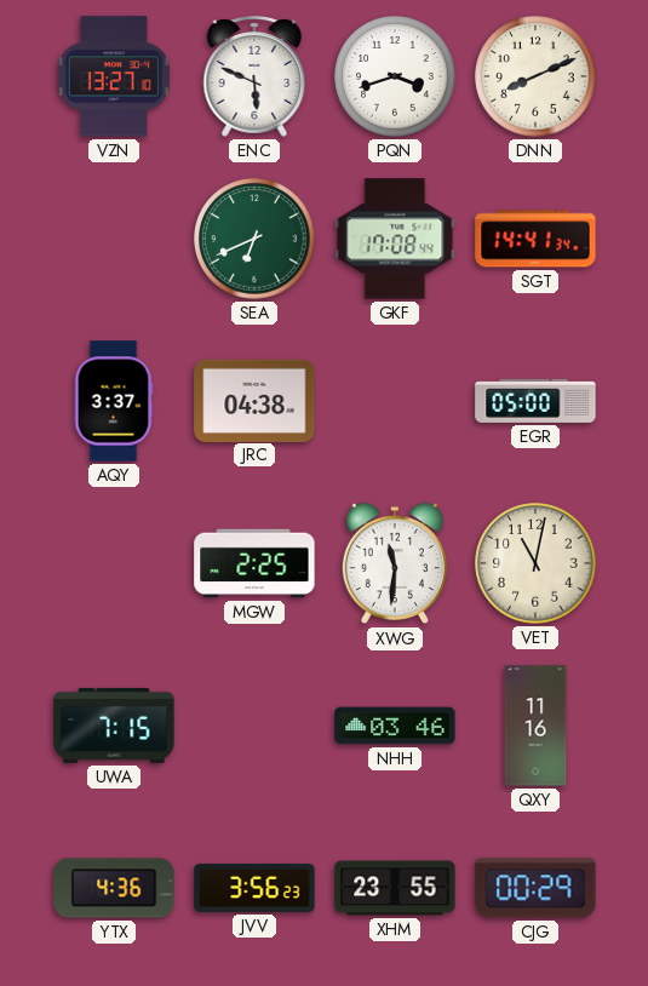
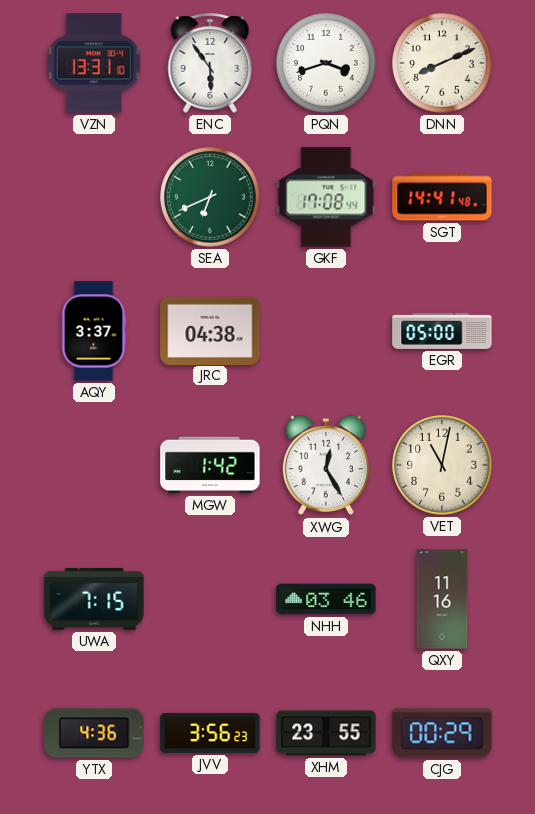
VZN: 13:27 -> 13:31 (94, 63)
ENC: 5:49 -> 5:54 (210, 63)
SGT: 14:41:34 -> 14:41:48 (442, 197)
MGW: 2:25 -> 1:42 (210, 465)
XWG: 11:31 -> 12:25 (326, 465)
